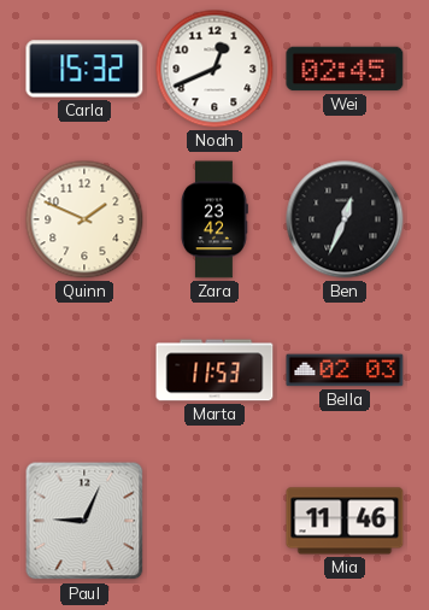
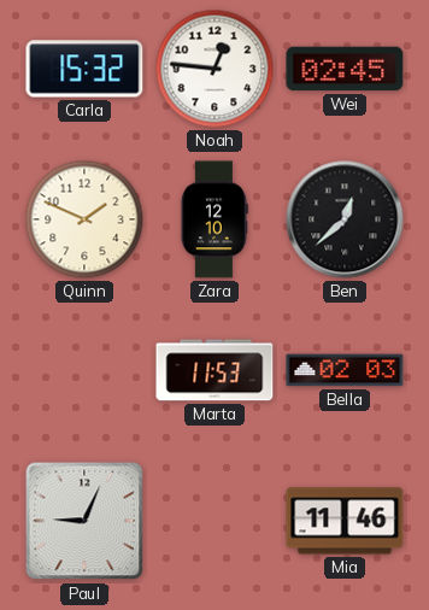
Noah: 12:41 -> 12:46 (214, 69)
Zara: 23:42 -> 12:10 (214, 219)
Ben: 12:34 -> 12:38 (345, 219)
